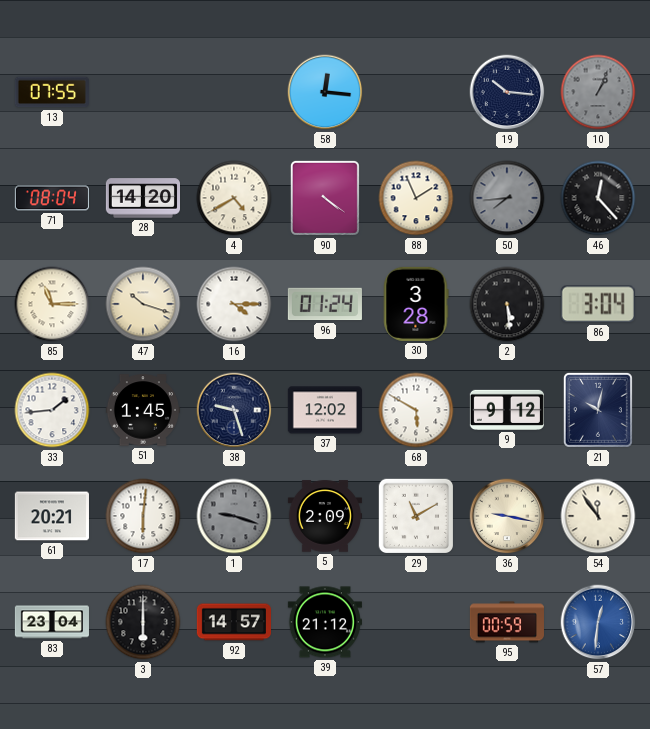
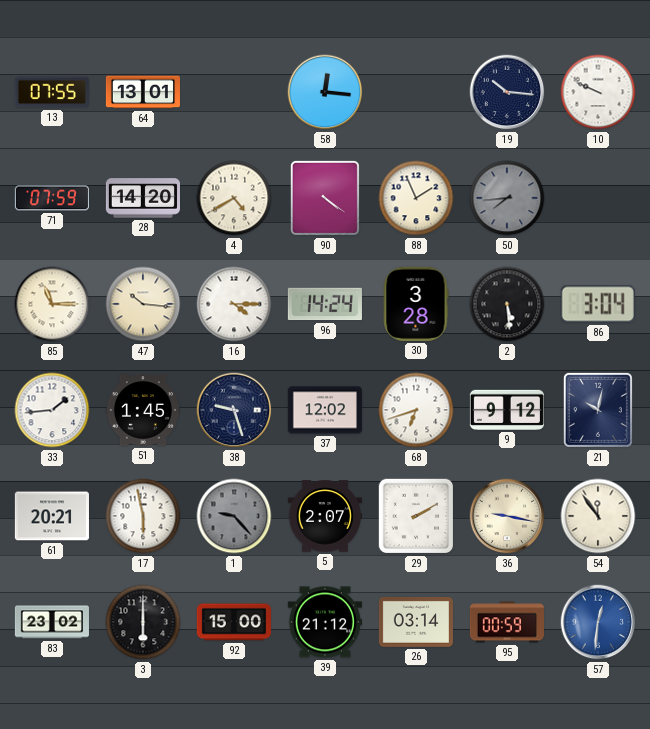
64: none -> 13:01 (143, 92)
10: 1:04 -> 9:49 (598, 92)
10 dial: grey -> white (598, 92)
71: 08:04 -> 07:59 (52, 198)
46: 12:23 -> none (598, 198)
47: 10:18 -> 10:16 (143, 304)
96: 01:24 -> 14:24 (325, 304)
68: 5:50 -> 6:42 (416, 410)
17: 6:01 -> 5:58 (143, 516)
1: 9:18 -> 9:23 (234, 516)
5: 2:09 -> 2:07 (325, 516)
29: 11:10 -> 2:10 (416, 516)
83: 23:04 -> 23:02 (52, 622)
92: 14:57 -> 15:00 (234, 622)
26: none -> 03:14 (416, 623)
